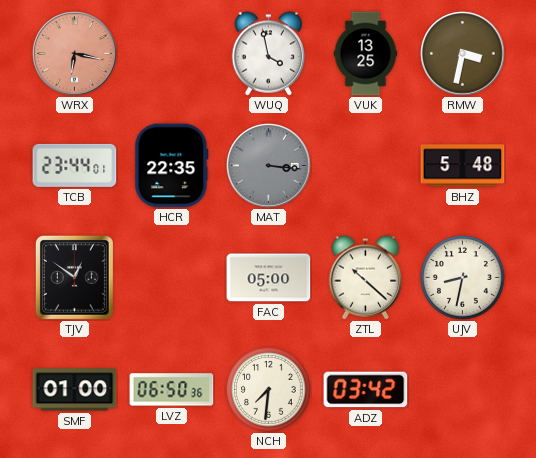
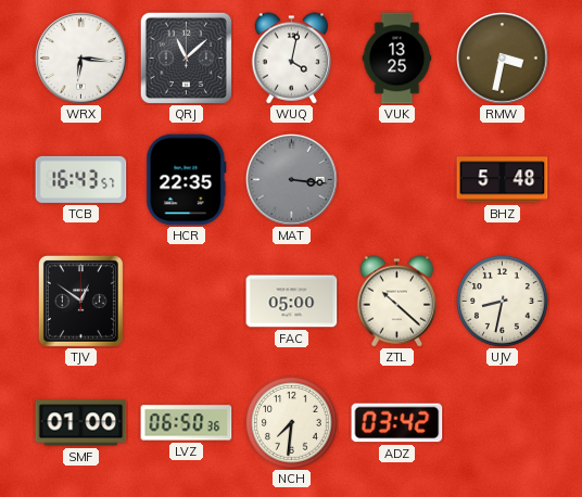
WRX: 6:17 -> 6:16 (81, 59)
WRX dial: salmon -> white (81, 59)
QRJ: none -> 11:08 (186, 58)
WUQ: 3:58 -> 4:02 (292, 59)
TCB: 23:44 -> 16:43 (81, 179)
